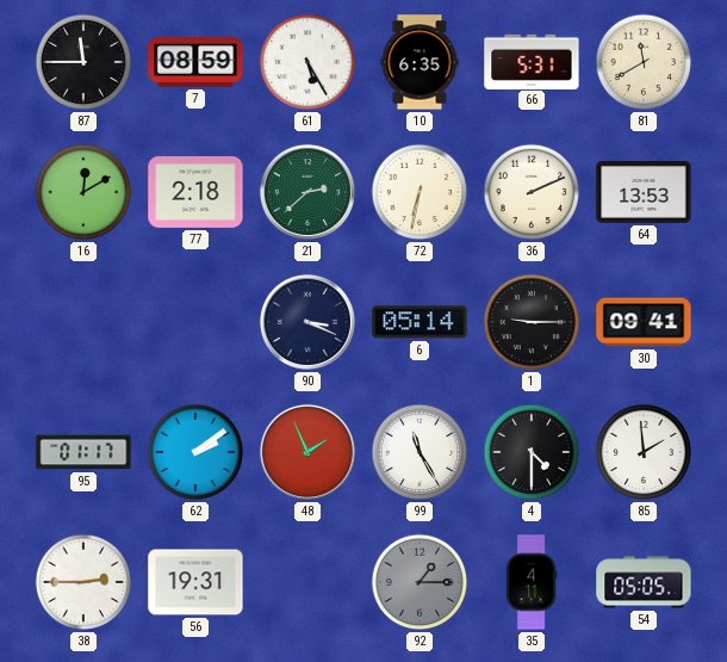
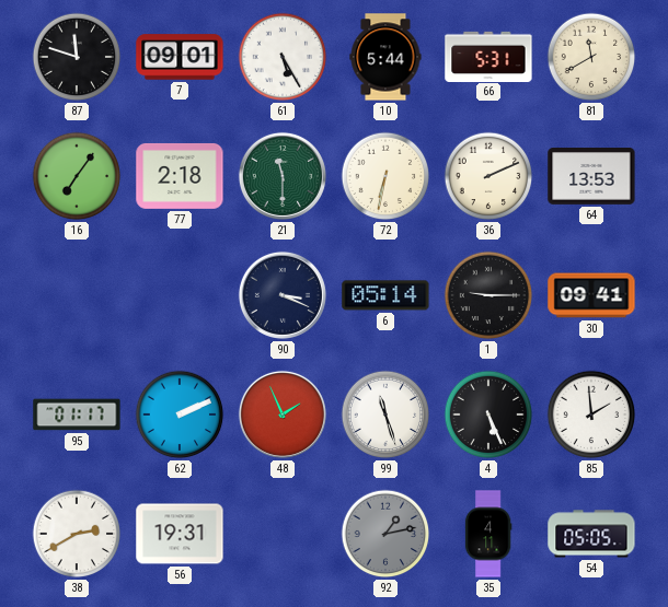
87: 11:45 -> 11:48 (77, 57)
7: 08:59 -> 09:01 (180, 57)
10: 6:35 -> 5:44 (385, 57)
16: 12:10 -> 7:06 (77, 176)
21: 2:38 -> 11:30 (283, 176)
62: 2:09 -> 2:11 (180, 415)
99: 11:25 -> 11:27 (385, 415)
4: 4:30 -> 5:26 (488, 415)
38: 2:45 -> 2:40 (77, 534)
92: 1:15 -> 1:13 (385, 534)
